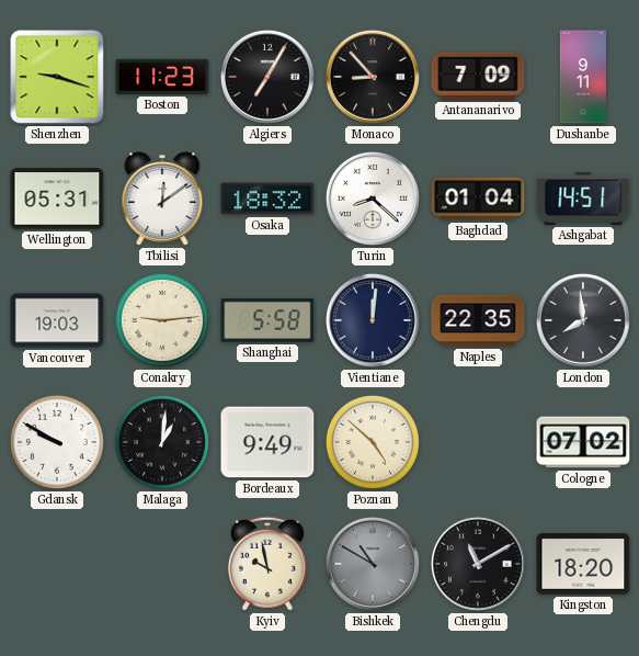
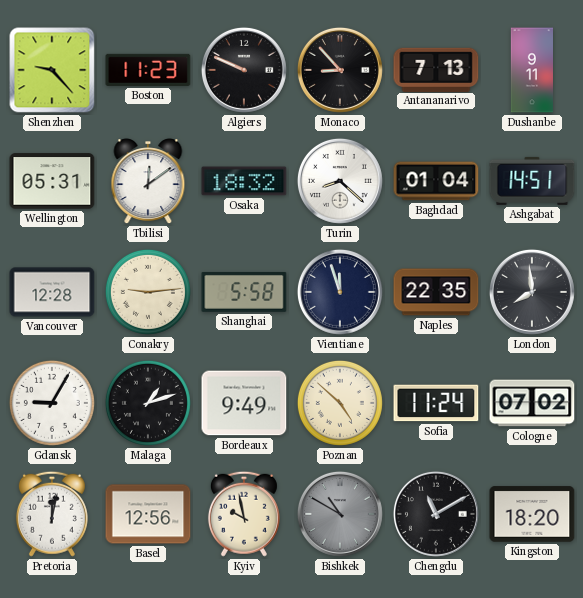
Shenzhen: 9:18 -> 9:23 (52, 70)
Algiers: 7:05 -> 9:49 (244, 70)
Antananarivo: 7:09 -> 7:13 (436, 69)
Vancouver: 19:03 -> 12:28 (52, 292)
Vientiane: 12:01 -> 11:57 (340, 292)
Gdansk: 9:50 -> 9:05 (52, 403)
Malaga: 1:01 -> 1:12 (148, 403)
Sofia: none -> 11:24 (436, 403)
Pretoria: none -> 12:02 (52, 514)
Basel: none -> 12:56 (148, 514)
